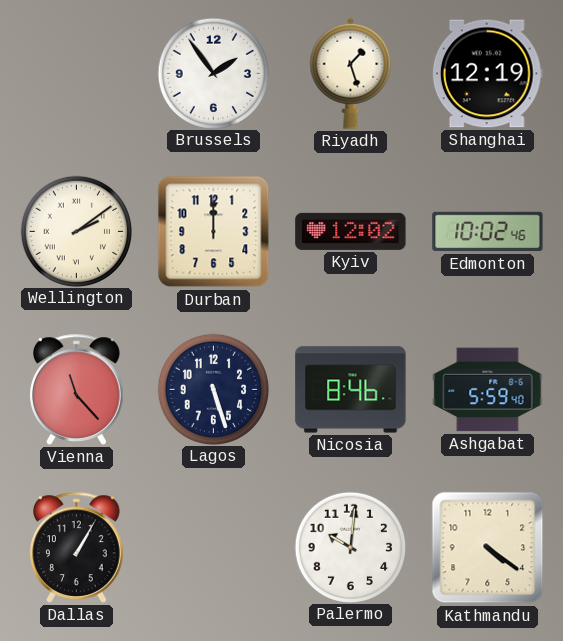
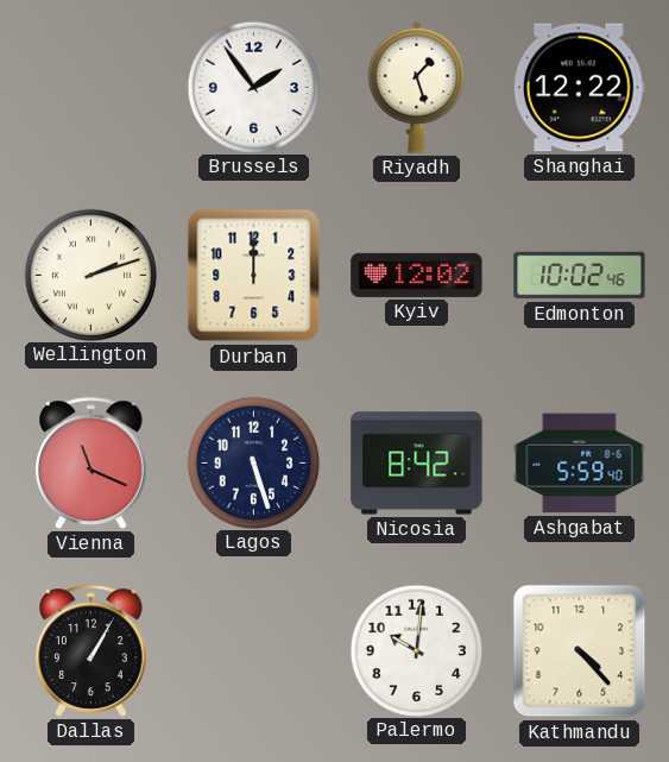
Shanghai: 12:19 -> 12:22 (579, 88)
Wellington: 2:09 -> 2:12 (90, 275)
Vienna: 11:23 -> 11:19 (91, 462)
Nicosia: 8:46 -> 8:42 (417, 464)
Kathmandu: 4:21 -> 4:23 (580, 651)
